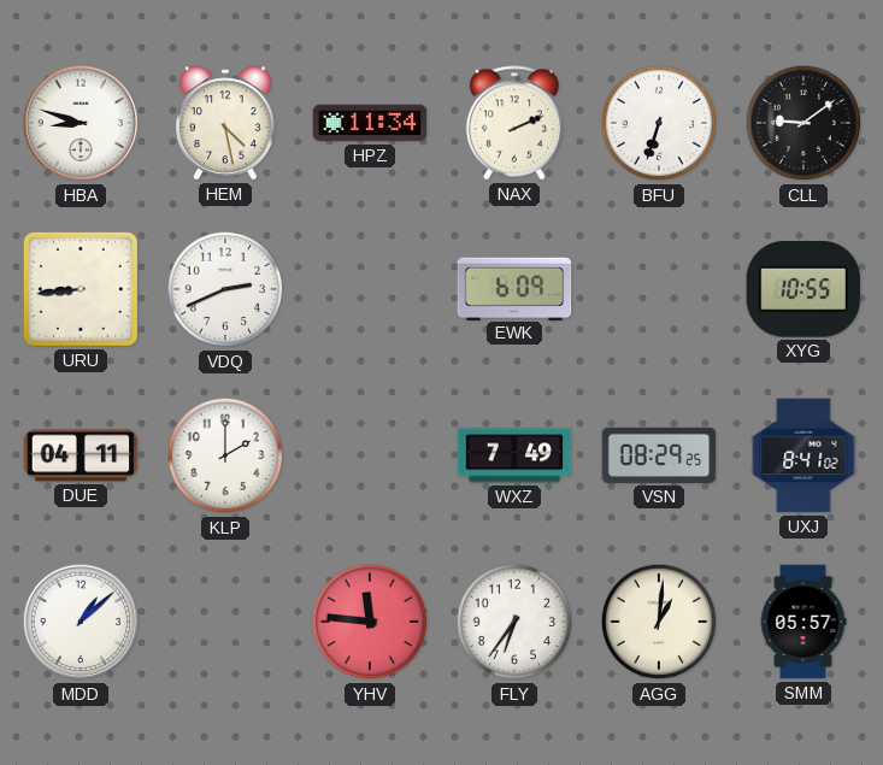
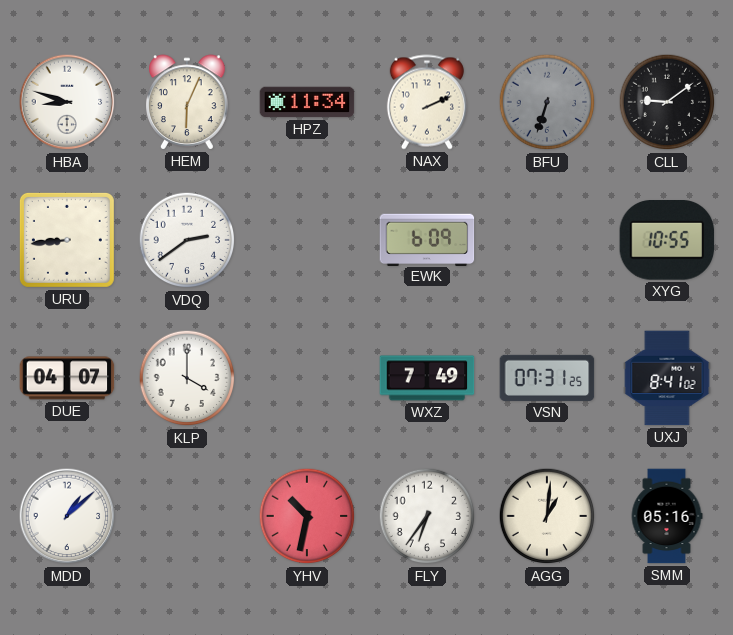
HEM: 4:28 -> 6:04 (188, 102)
BFU dial: white -> grey (547, 102)
VDQ: 2:41 -> 2:39 (187, 240)
DUE: 04:11 -> 04:07 (67, 378)
KLP: 2:00 -> 4:00 (187, 378)
VSN: 08:29 -> 07:31 (547, 378)
YHV: 11:46 -> 10:32 (307, 516)
SMM: 05:57 -> 05:16 (667, 516)
